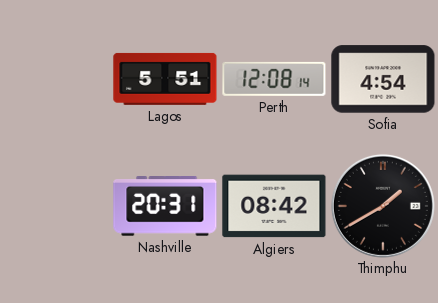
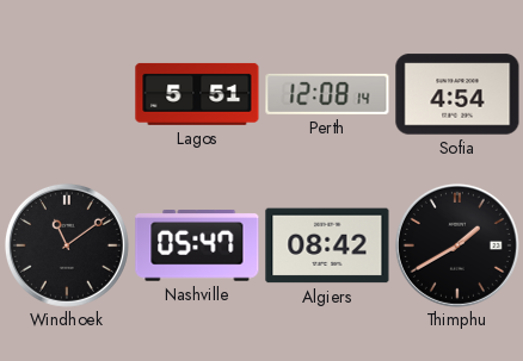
Windhoek: none -> 11:09 (67, 245)
Nashville: 20:31 -> 05:47 (197, 247)
